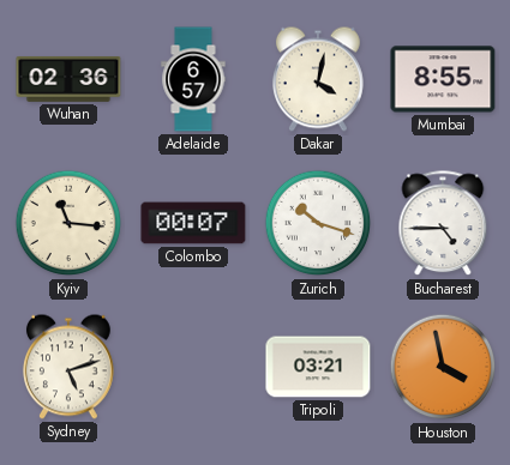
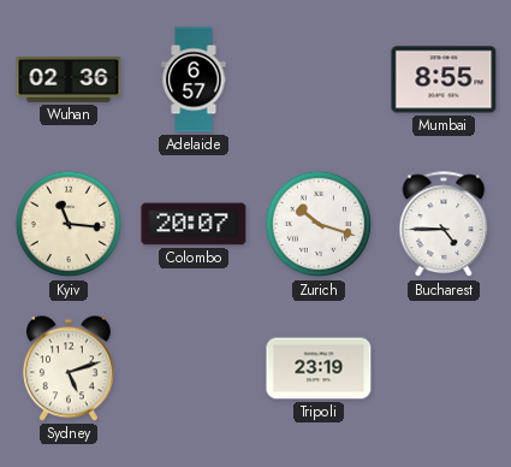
Dakar: 4:02 -> none (318, 79)
Colombo: 00:07 -> 20:07 (194, 224)
Tripoli: 03:21 -> 23:19 (319, 368)
Houston: 3:58 -> none (443, 367)
